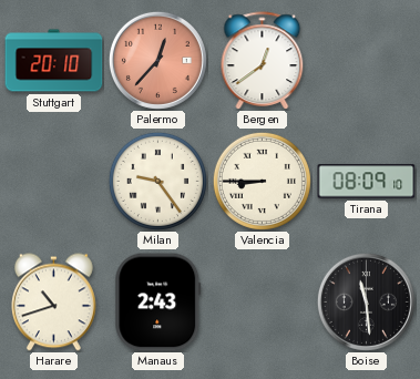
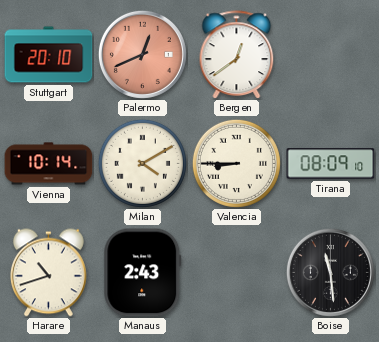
Palermo: 12:37 -> 12:41 (142, 54)
Vienna: none -> 10:14 (49, 164)
Milan: 9:24 -> 4:10 (142, 163)
